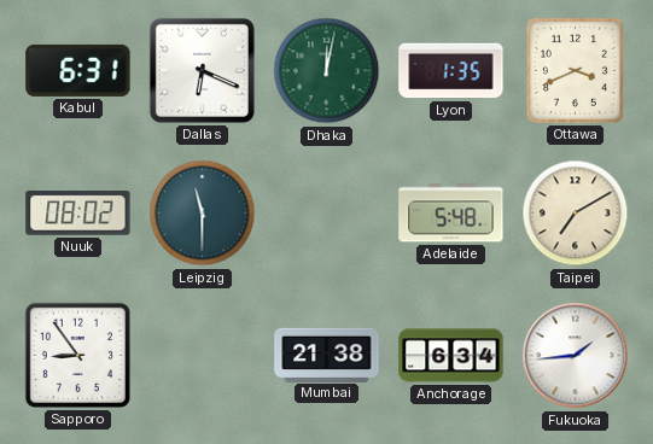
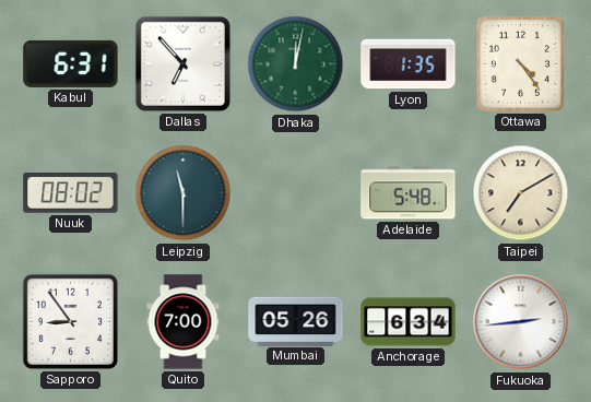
Dallas: 6:19 -> 6:53 (182, 63)
Ottawa: 3:41 -> 4:24 (520, 63)
Quito: none -> 7:00 (184, 322)
Mumbai: 21:38 -> 05:26 (296, 321)
Fukuoka: 1:44 -> 2:44 (521, 322)
